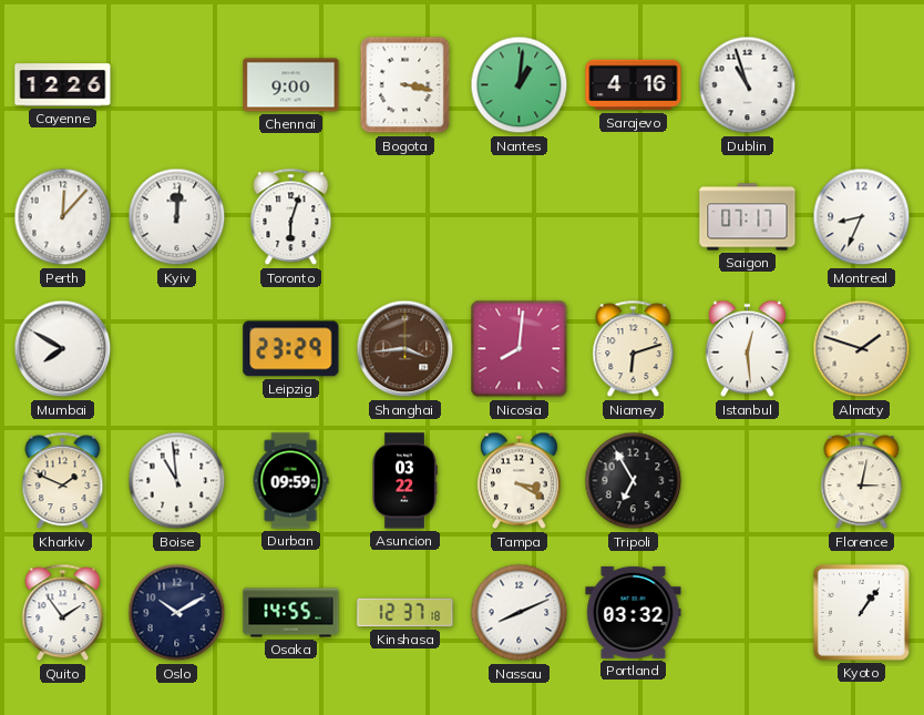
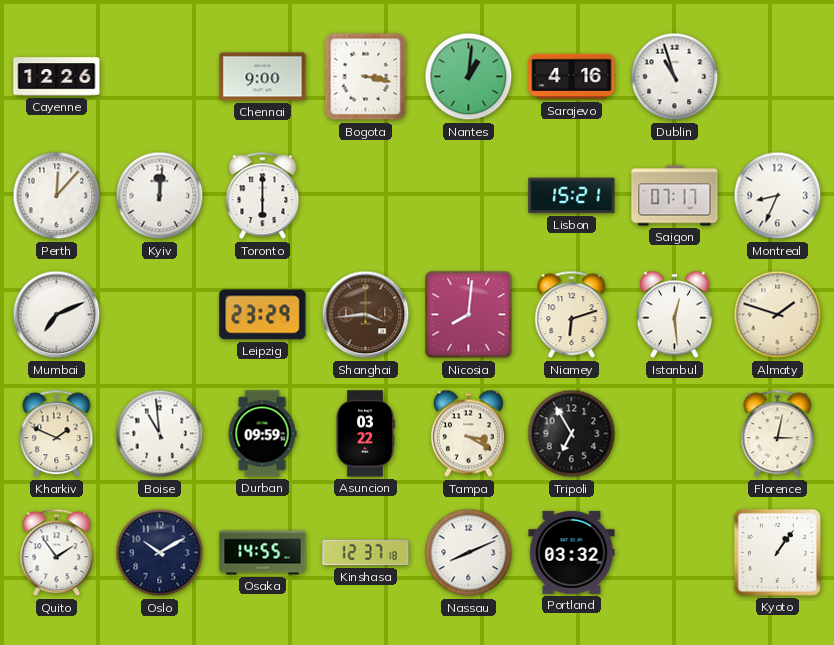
Toronto: 6:03 -> 6:00 (263, 196)
Lisbon: none -> 15:21 (572, 196)
Mumbai: 7:50 -> 7:11 (57, 315)
